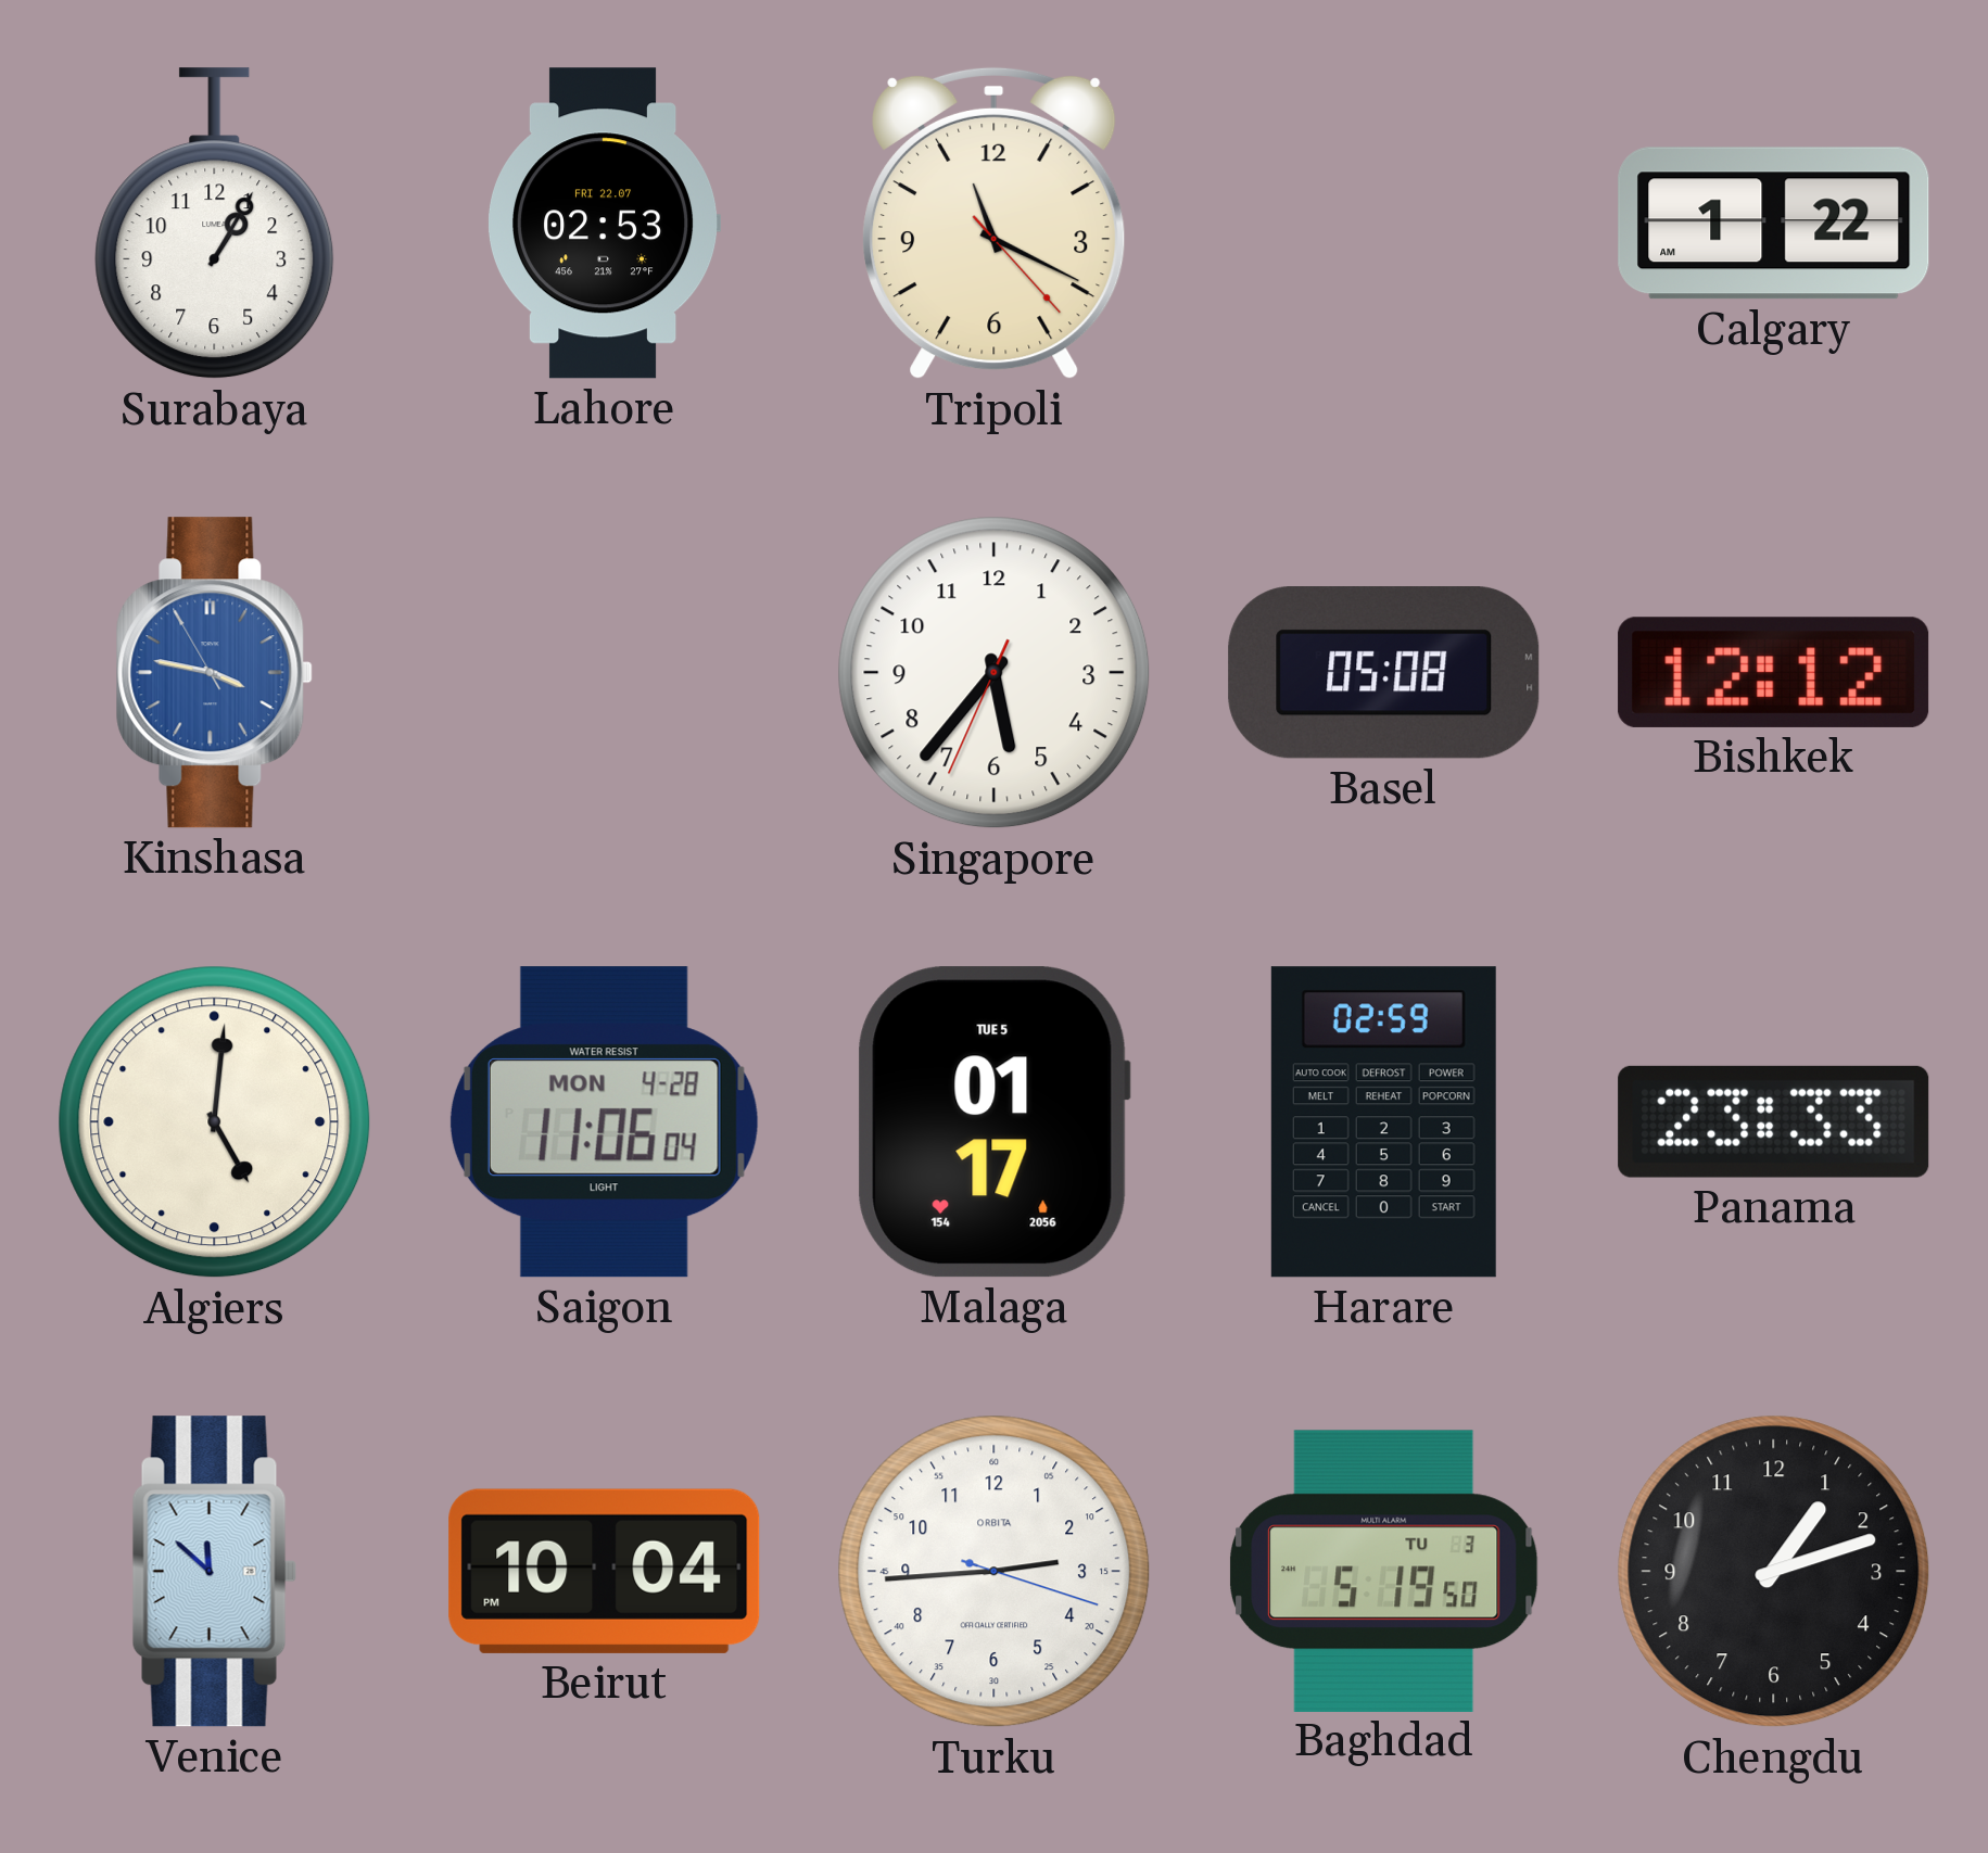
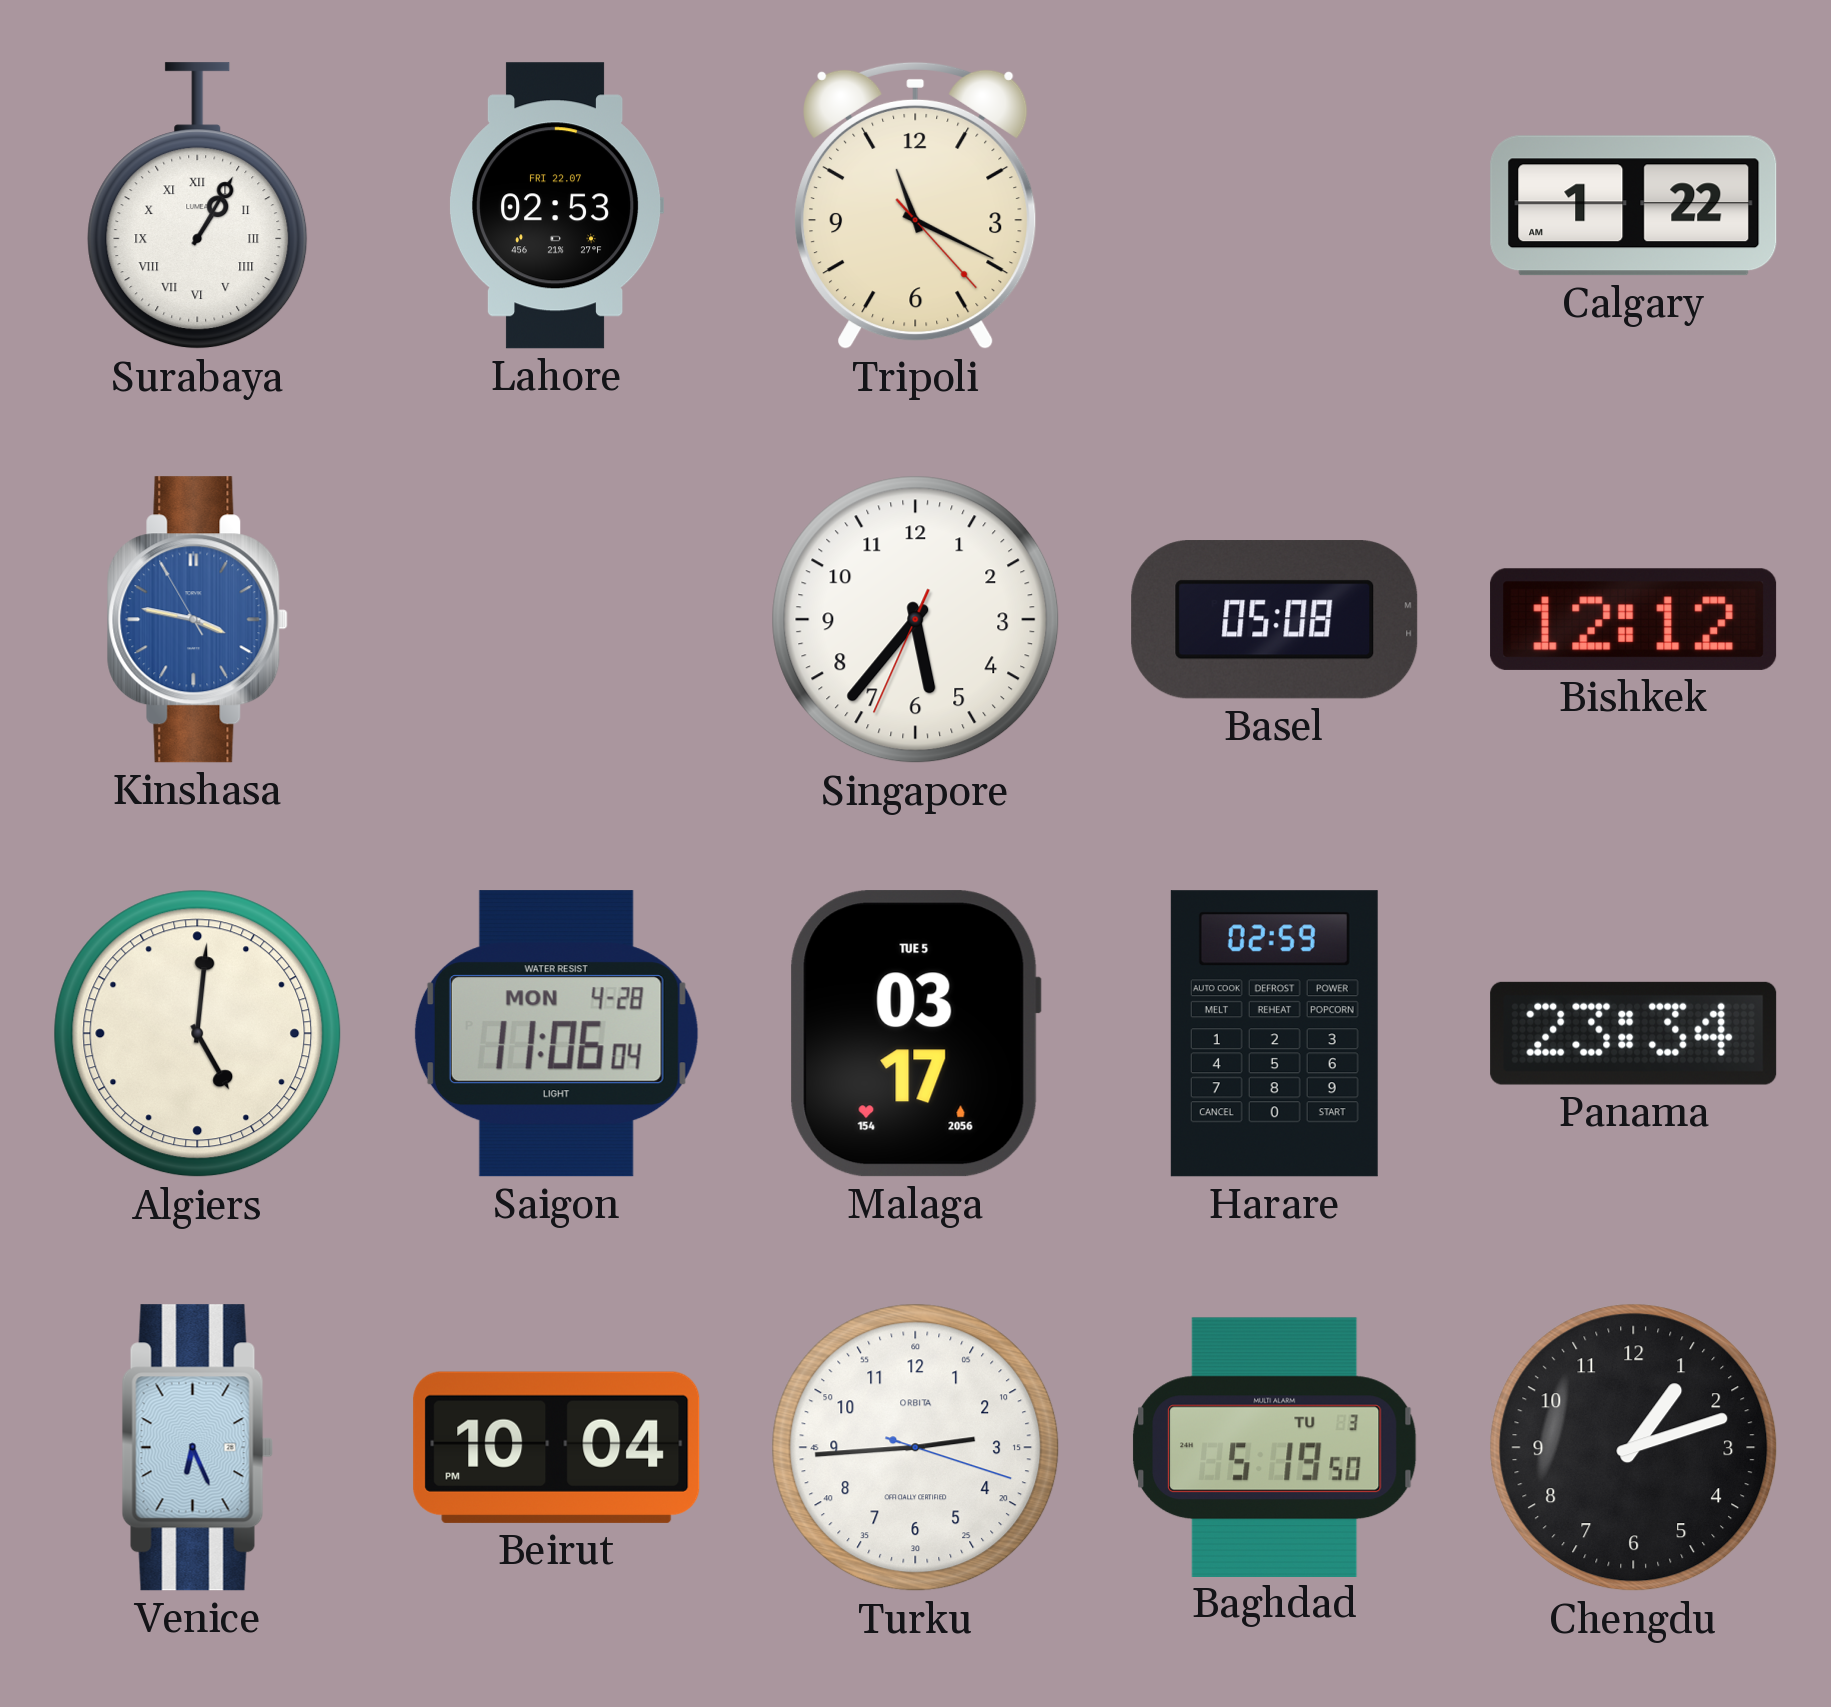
Surabaya numerals: Arabic -> Roman (198, 206)
Malaga: 01:17 -> 03:17 (915, 1034)
Panama: 23:33 -> 23:34 (1634, 1033)
Venice: 11:52 -> 6:26 (197, 1448)
